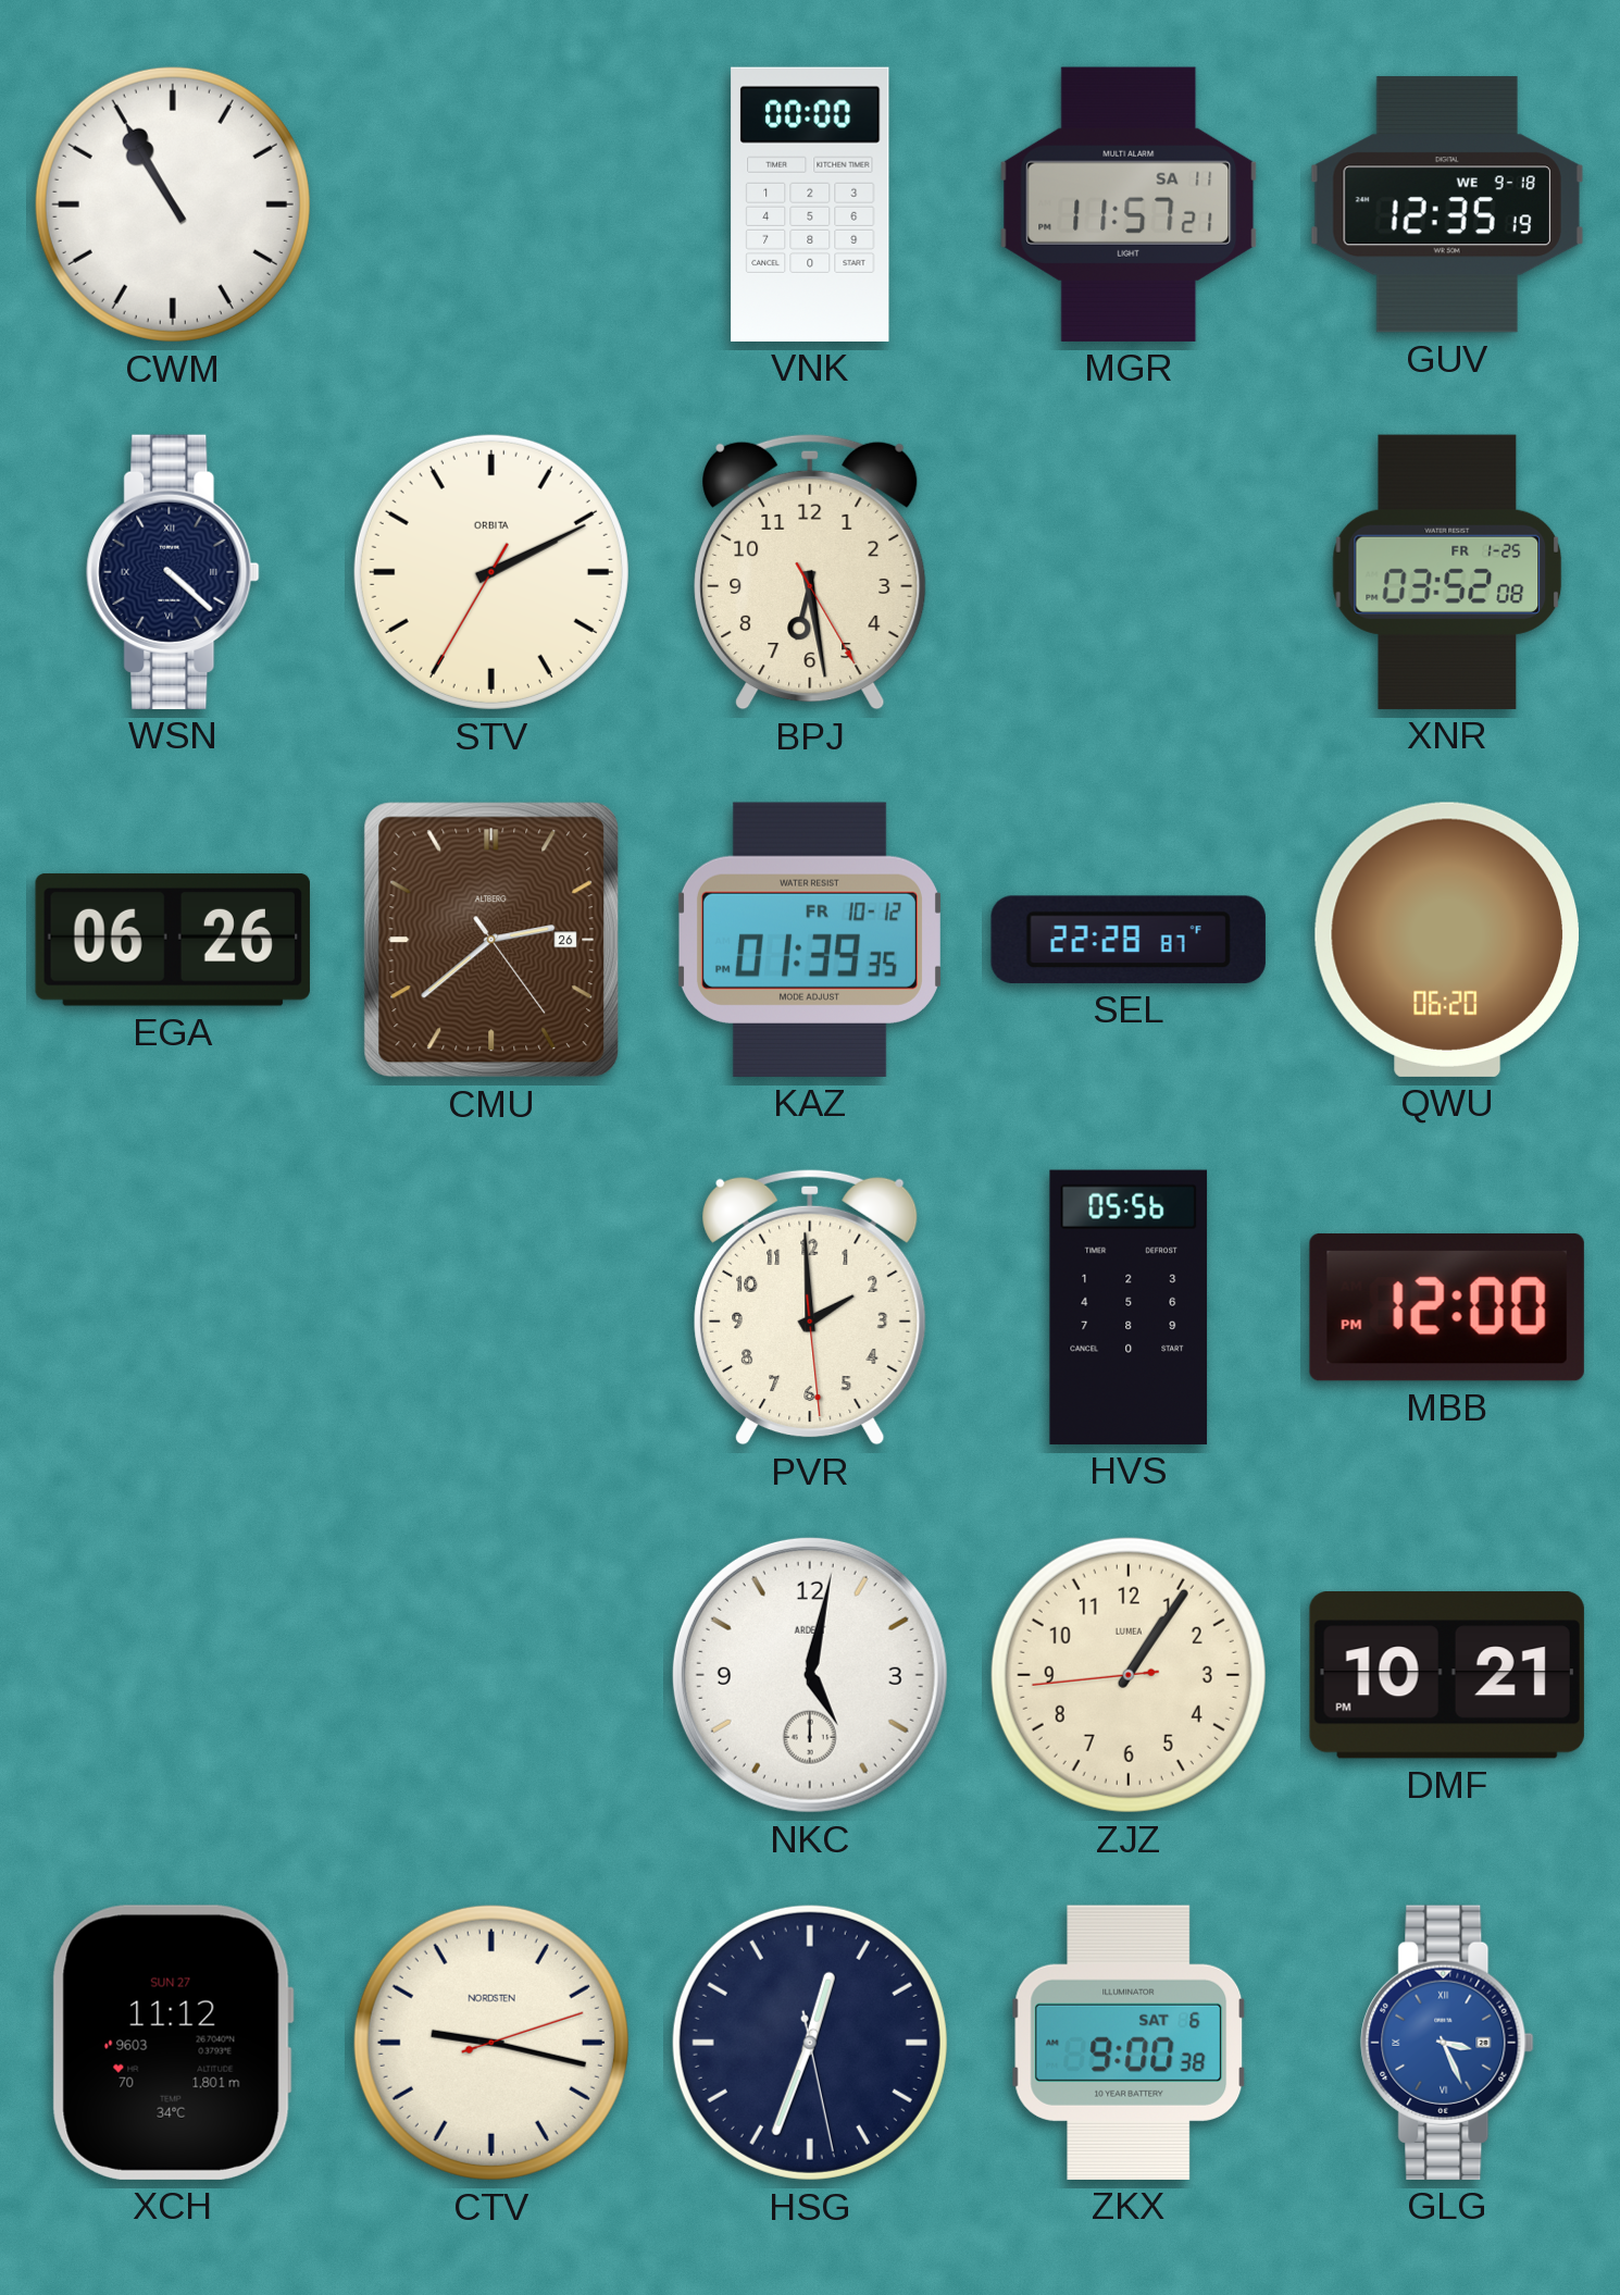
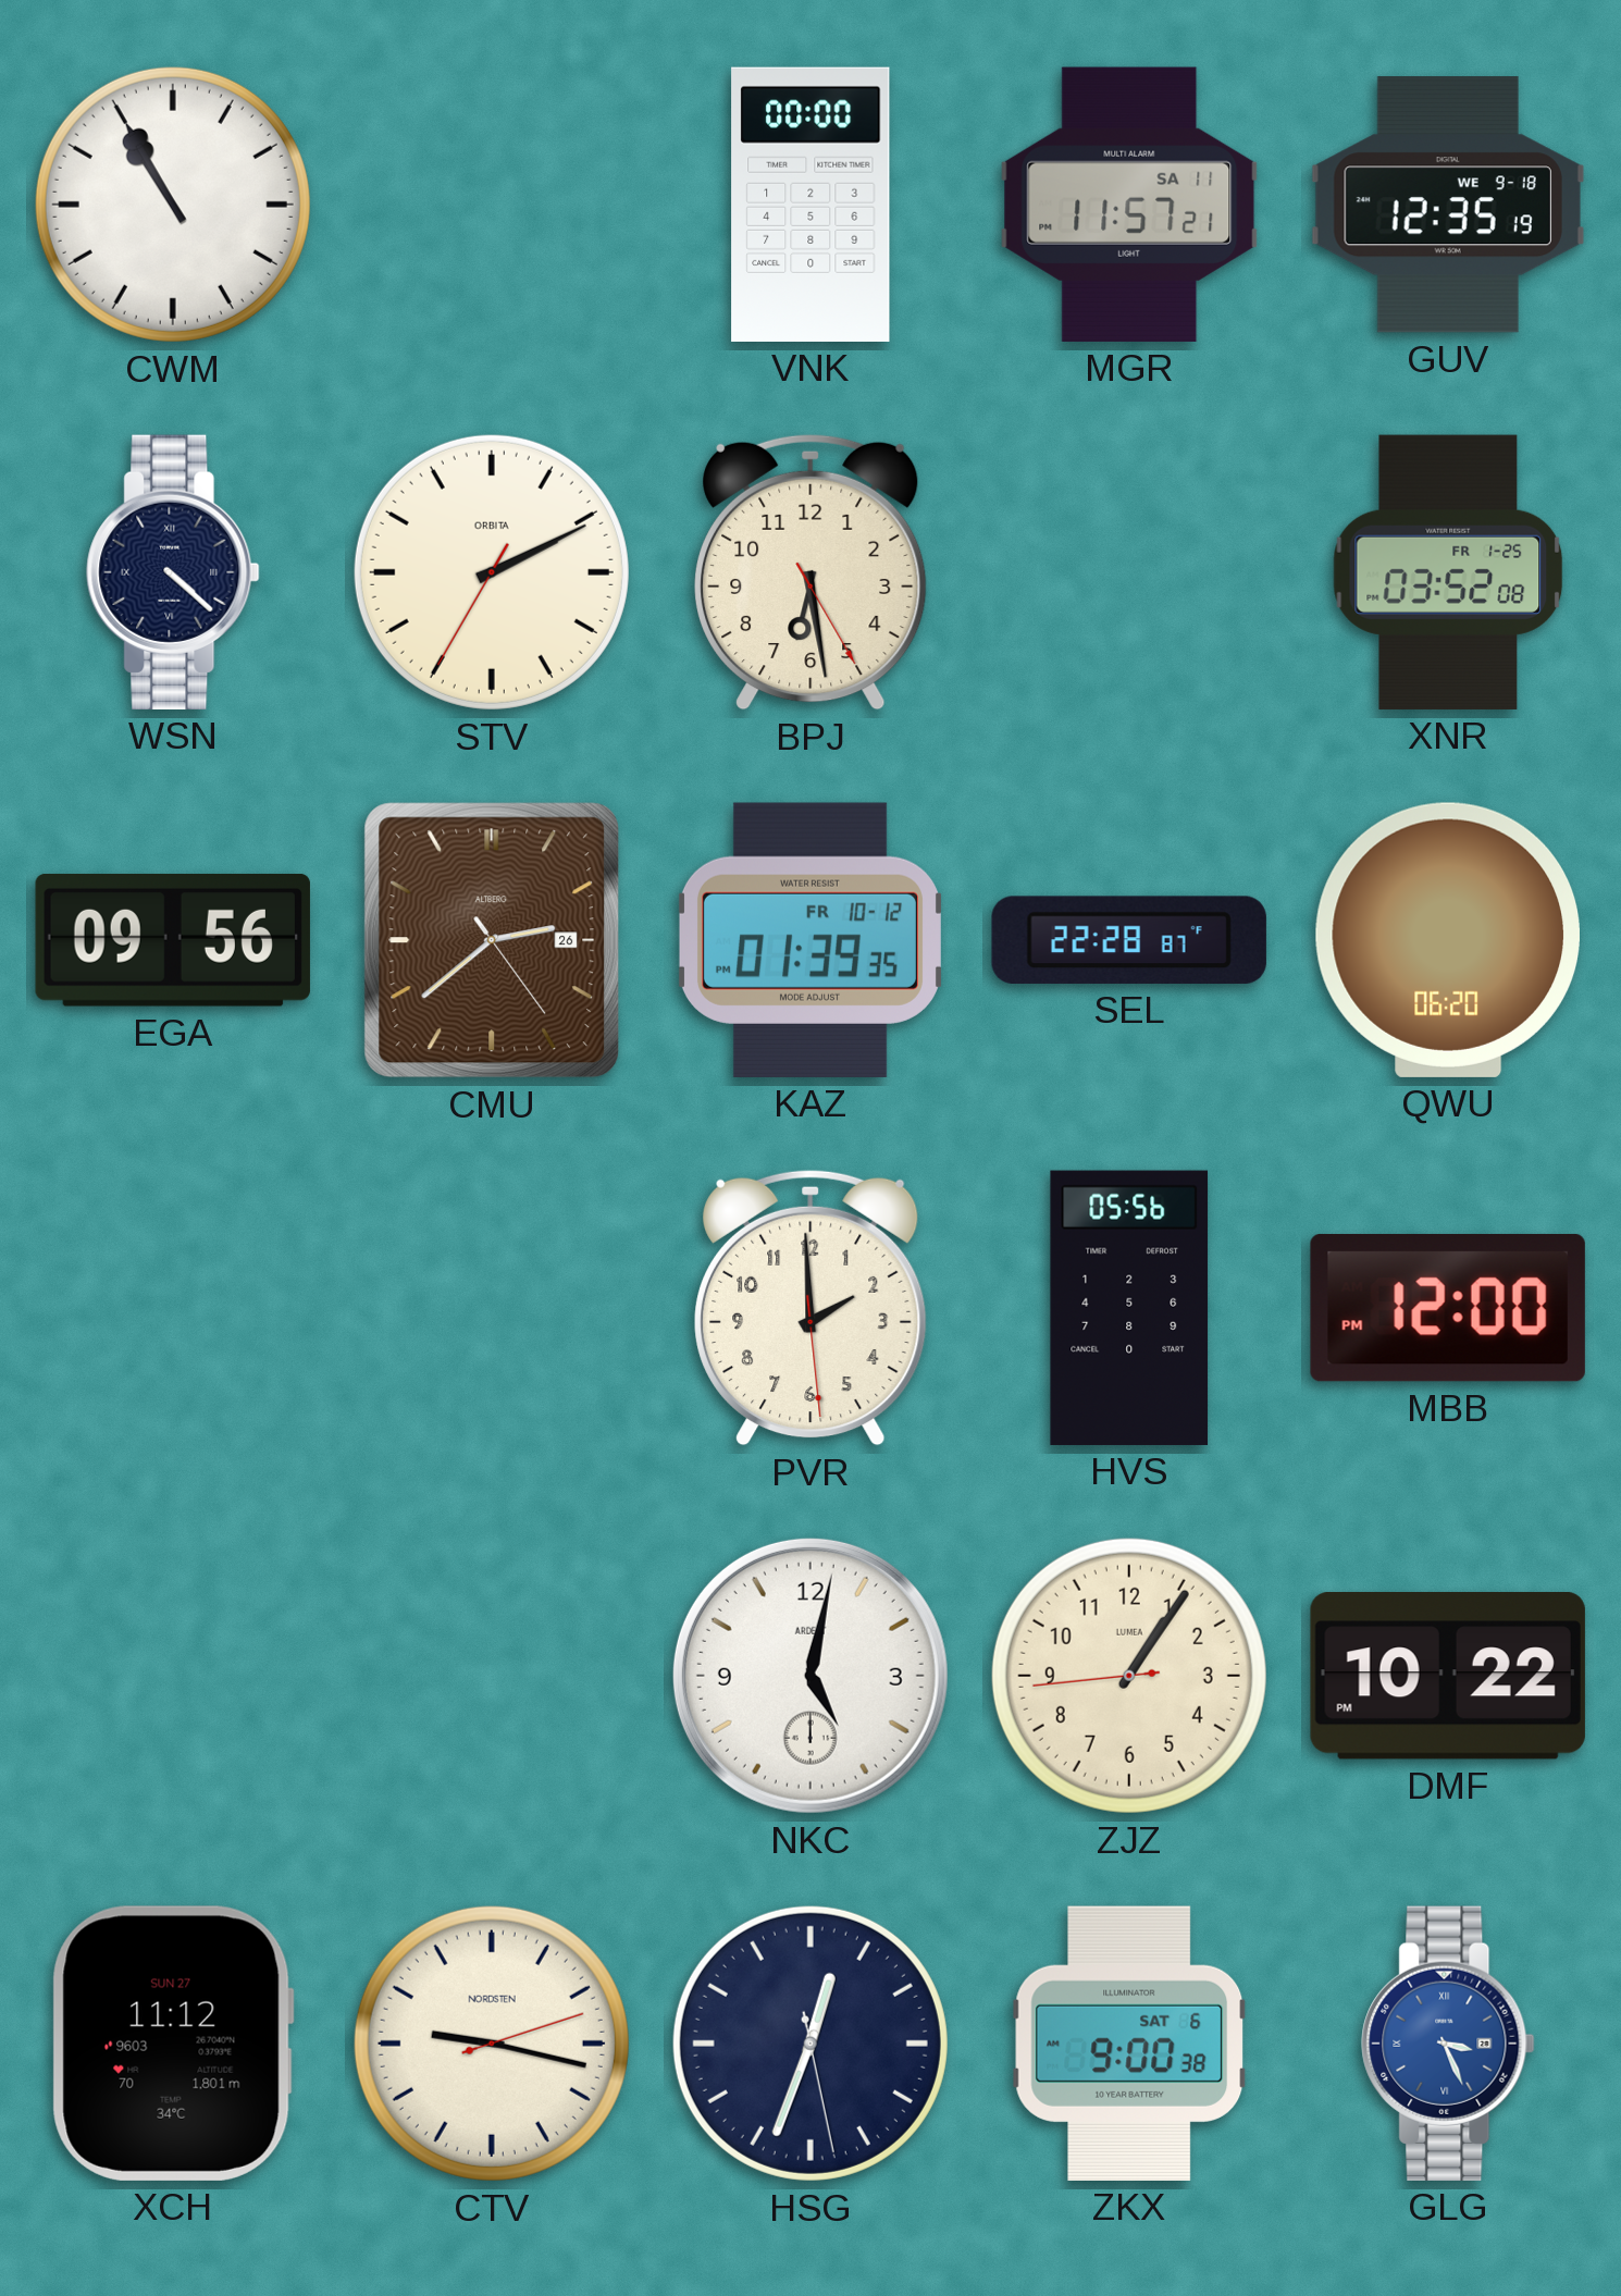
EGA: 06:26 -> 09:56 (173, 940)
DMF: 10:21 -> 10:22 (1448, 1676)
